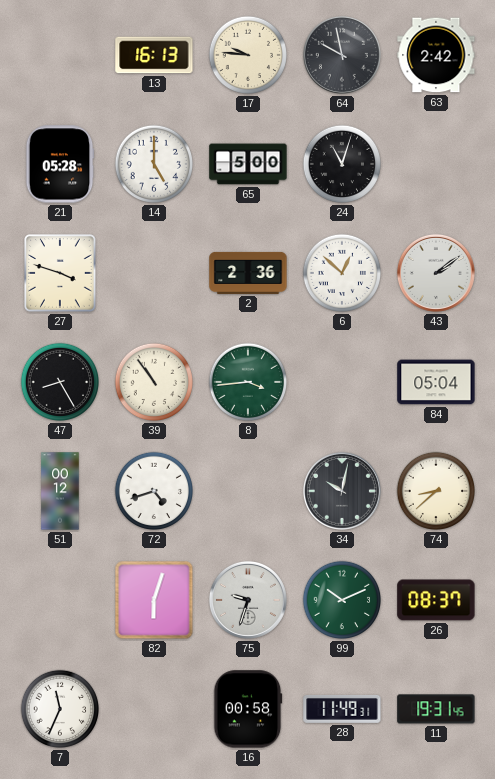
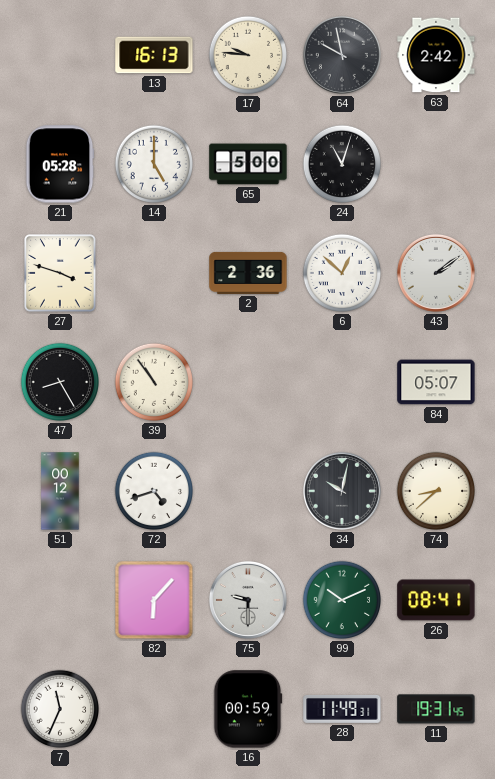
8: 3:44 -> none (248, 382)
84: 05:04 -> 05:07 (436, 382)
82: 6:03 -> 6:07 (154, 600)
75: 9:33 -> 9:30 (248, 600)
26: 08:37 -> 08:41 (436, 600)
16: 00:58 -> 00:59 (248, 709)
